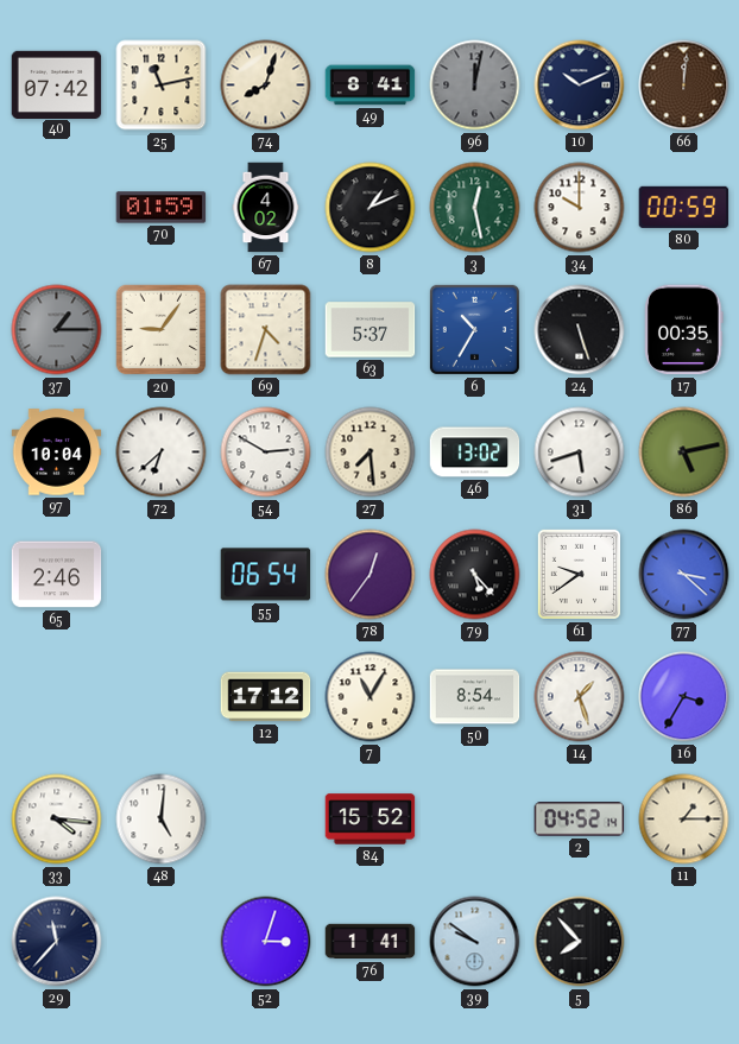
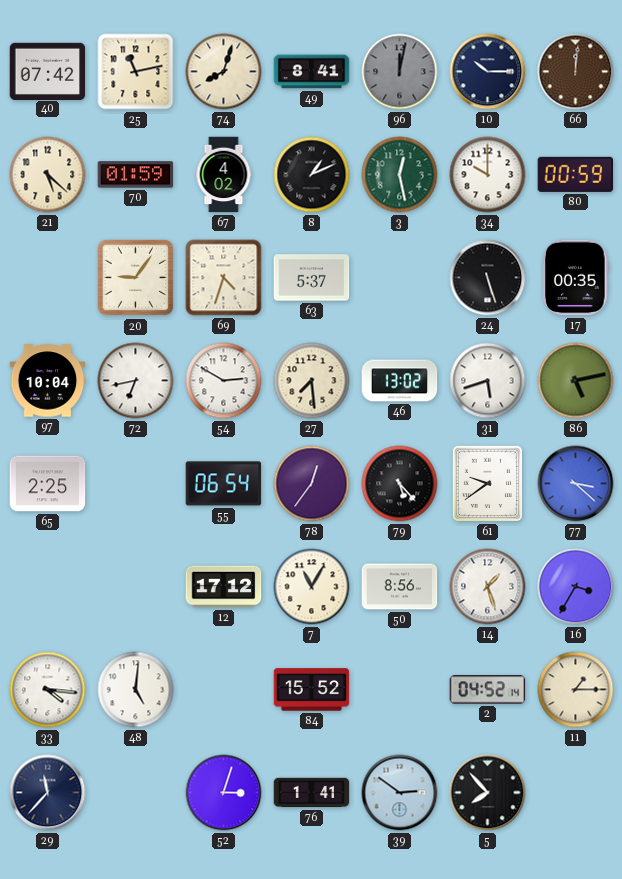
10: 10:11 -> 10:15 (488, 72)
21: none -> 5:22 (48, 175)
37: 1:15 -> none (57, 330)
6: 10:35 -> none (474, 329)
72: 6:38 -> 6:43 (136, 381)
65: 2:46 -> 2:25 (48, 484)
50: 8:54 -> 8:56 (400, 587)
39: 9:51 -> 2:51 (400, 793)
